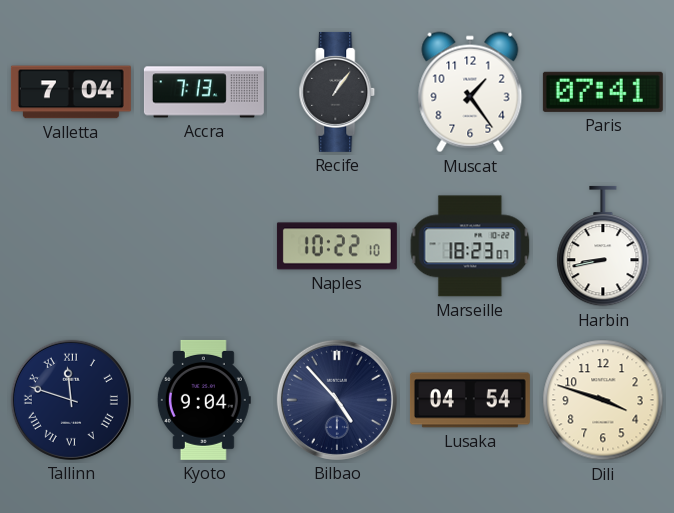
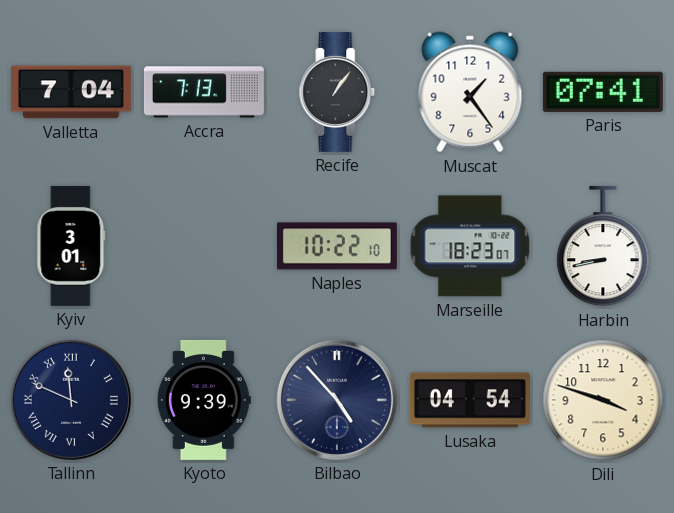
Kyiv: none -> 3:01 (71, 246)
Tallinn: 11:48 -> 11:49 (71, 400)
Kyoto: 9:04 -> 9:39 (204, 400)
